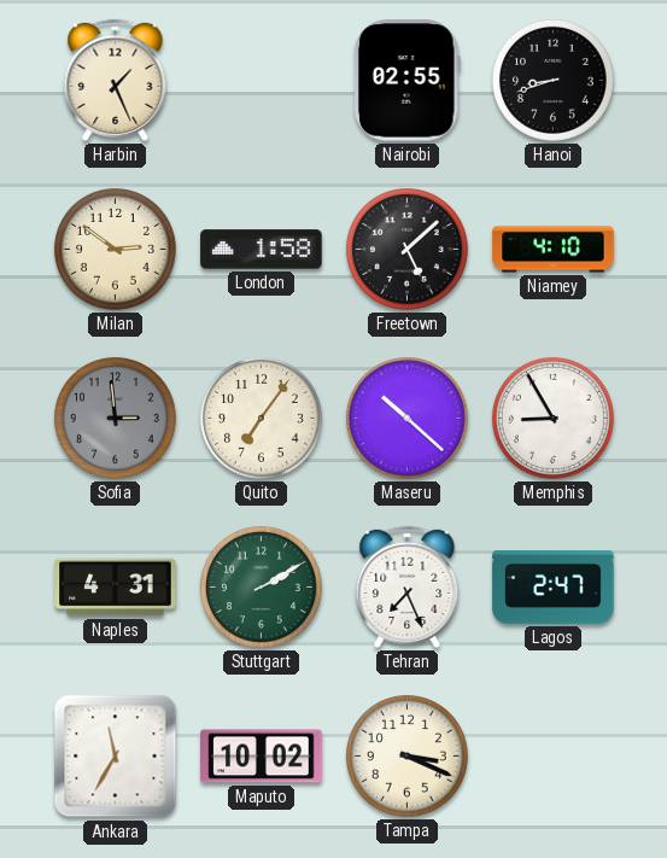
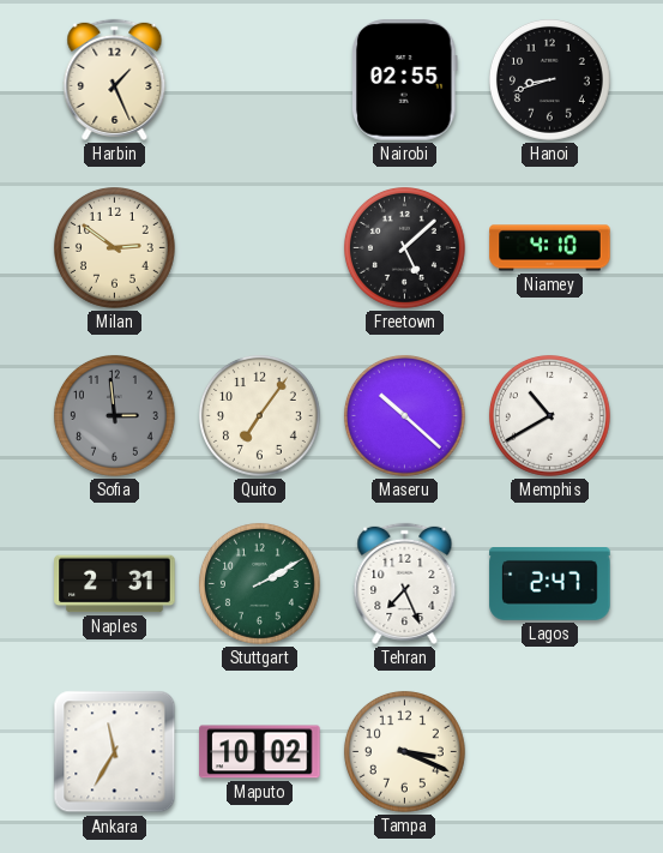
London: 1:58 -> none (262, 250)
Memphis: 8:55 -> 10:40 (549, 415)
Naples: 4:31 -> 2:31 (115, 584)
